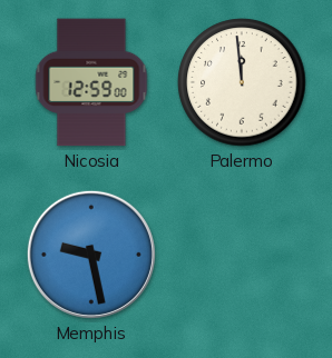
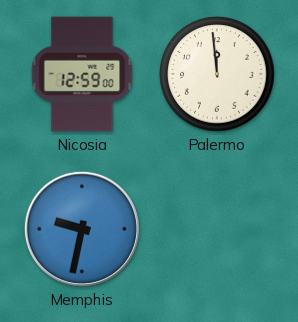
Memphis: 9:28 -> 9:32 (82, 229)
